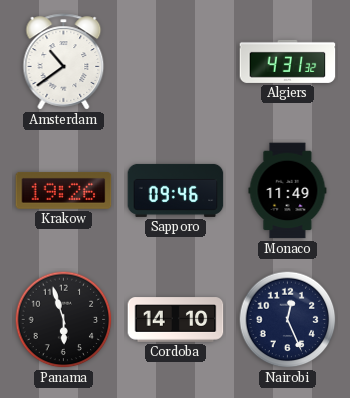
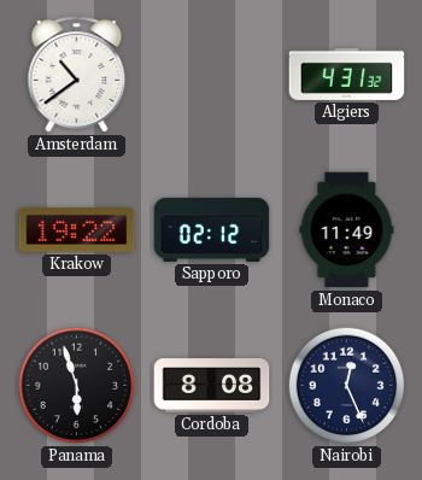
Krakow: 19:26 -> 19:22 (77, 229)
Sapporo: 09:46 -> 02:12 (212, 229)
Cordoba: 14:10 -> 8:08 (212, 386)
